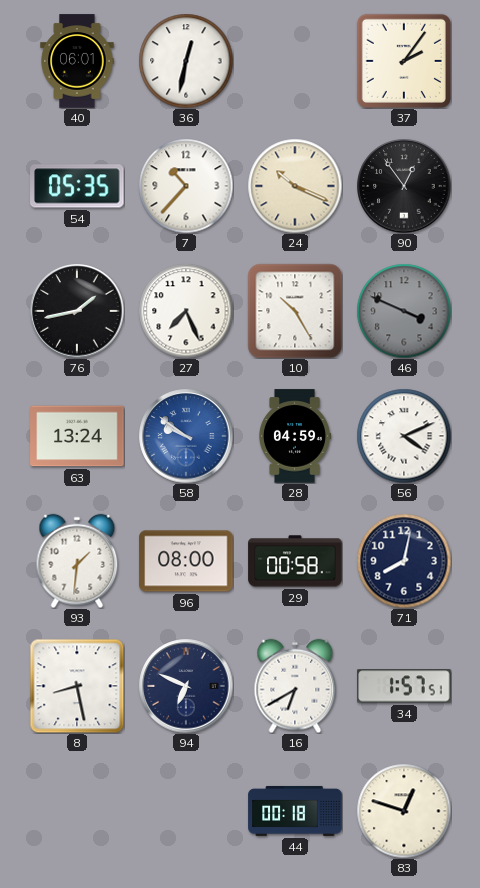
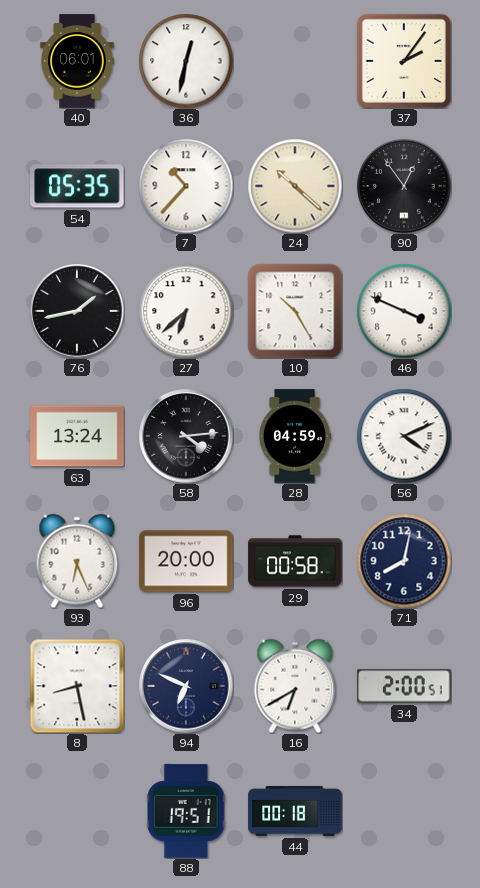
24: 10:19 -> 10:22 (295, 186)
27: 7:26 -> 6:38 (186, 311)
46 dial: grey -> white (404, 311)
58: 9:51 -> 4:14 (186, 436)
58 dial: blue -> black (186, 436)
93: 1:31 -> 6:26 (77, 561)
96: 08:00 -> 20:00 (186, 561)
34: 1:57 -> 2:00 (404, 686)
88: none -> 19:51 (187, 811)
83: 12:48 -> none (404, 811)
